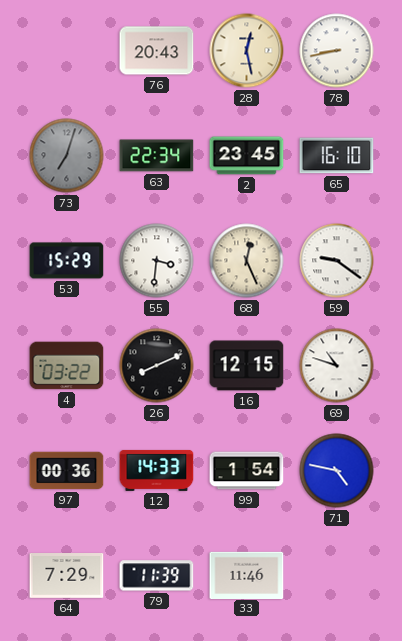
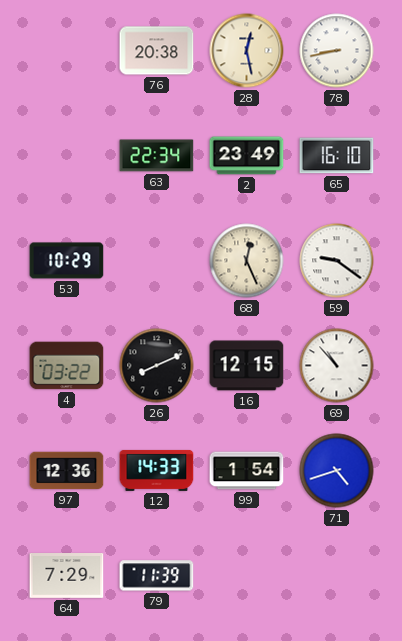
76: 20:43 -> 20:38 (157, 51)
73: 7:03 -> none (67, 156)
2: 23:45 -> 23:49 (247, 156)
53: 15:29 -> 10:29 (67, 261)
55: 3:31 -> none (157, 261)
69: 10:48 -> 10:53 (337, 366)
97: 00:36 -> 12:36 (67, 471)
71: 4:47 -> 4:42 (337, 471)
33: 11:46 -> none (247, 575)
